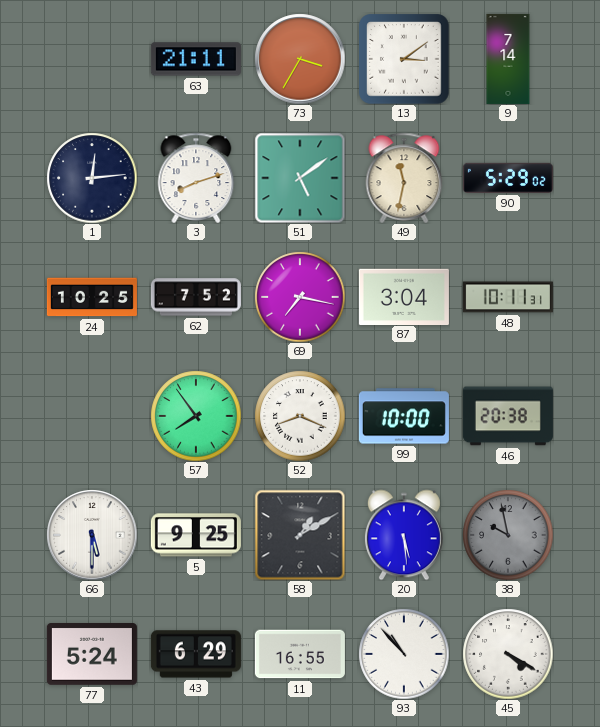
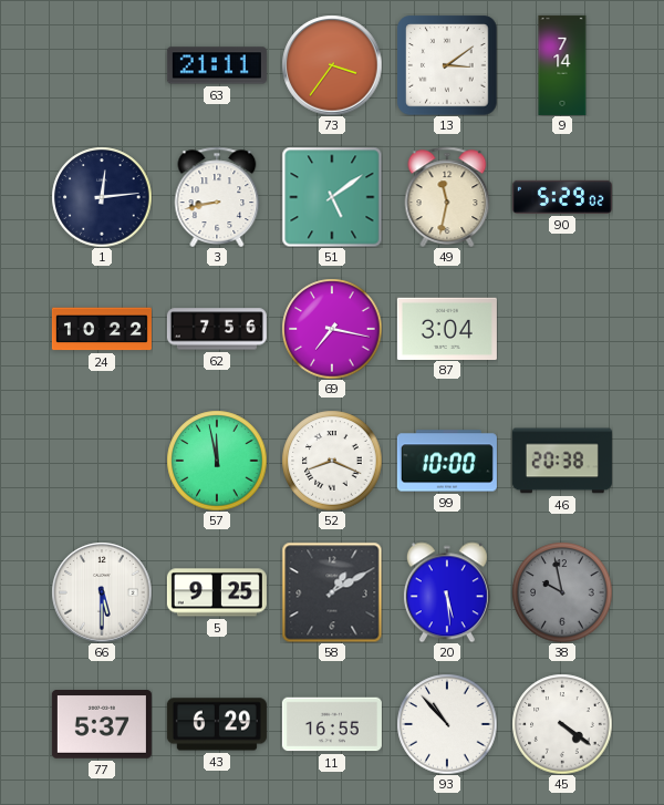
73: 3:35 -> 3:36 (332, 65)
3: 8:12 -> 8:43 (217, 196)
24: 10:25 -> 10:22 (102, 329)
62: 7:52 -> 7:56 (217, 329)
48: 10:11 -> none (508, 297)
57: 7:54 -> 11:58 (217, 461)
77: 5:24 -> 5:37 (102, 724)
45: 4:20 -> 4:21 (562, 724)
